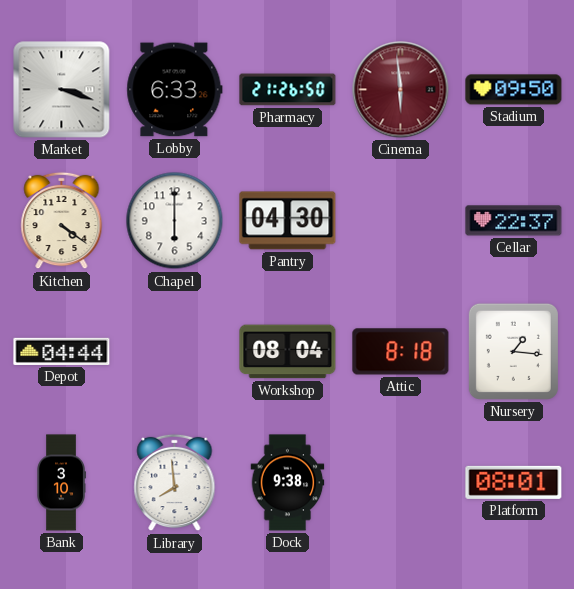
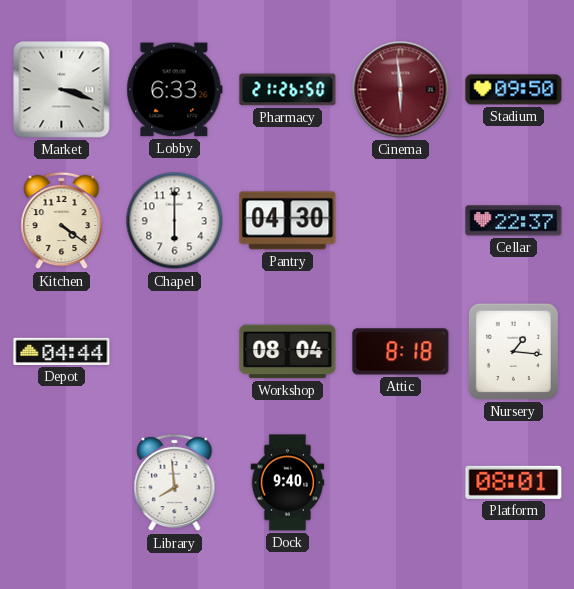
Bank: 3:10 -> none (61, 483)
Dock: 9:38 -> 9:40 (288, 483)
